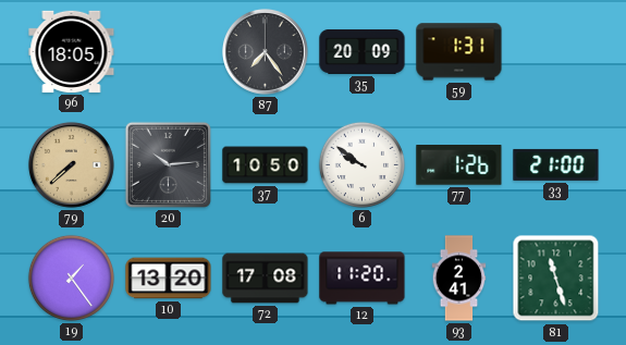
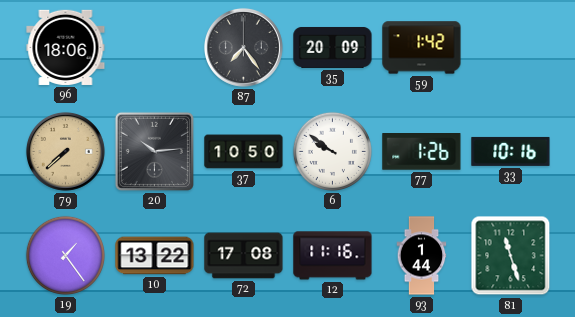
96: 18:05 -> 18:06 (66, 47)
59: 1:31 -> 1:42 (422, 48)
33: 21:00 -> 10:16 (511, 151)
10: 13:20 -> 13:22 (155, 256)
12: 11:20 -> 11:16 (333, 256)
93: 2:41 -> 1:44 (422, 256)
